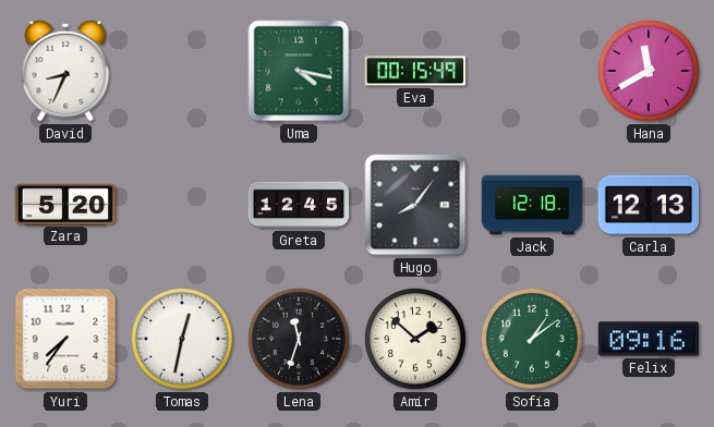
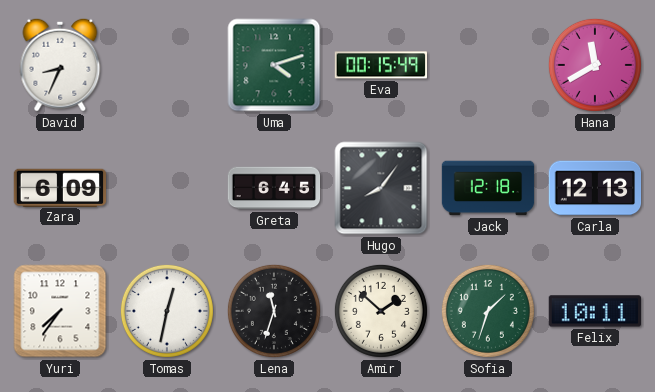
Uma: 4:17 -> 4:12 (274, 65)
Zara: 5:20 -> 6:09 (60, 187)
Greta: 12:45 -> 6:45 (274, 188)
Sofia: 1:09 -> 1:33 (488, 311)
Felix: 09:16 -> 10:11 (594, 311)
